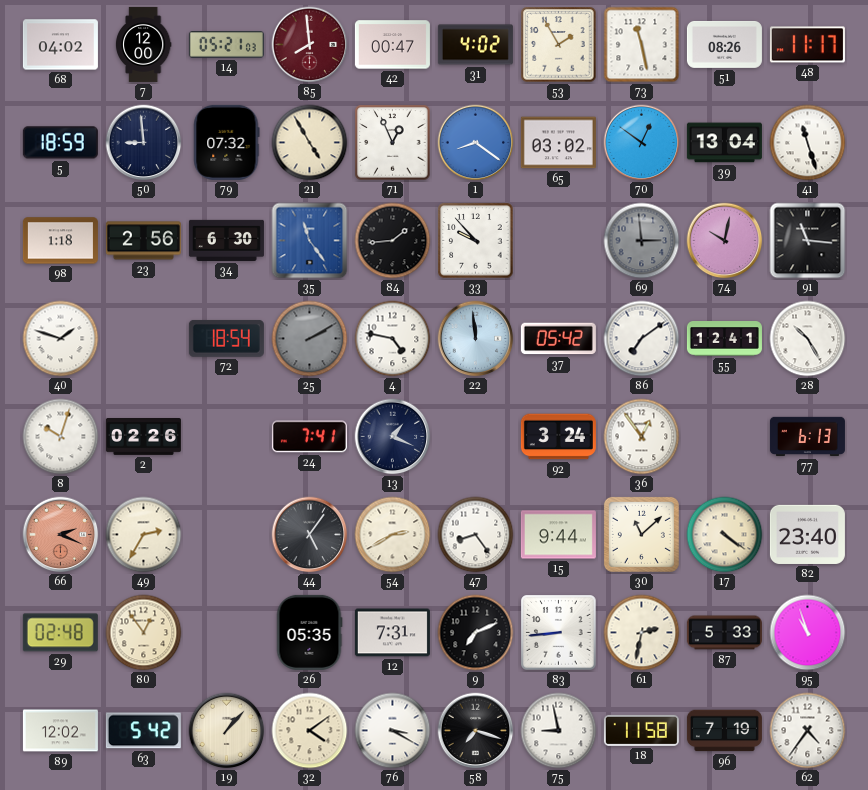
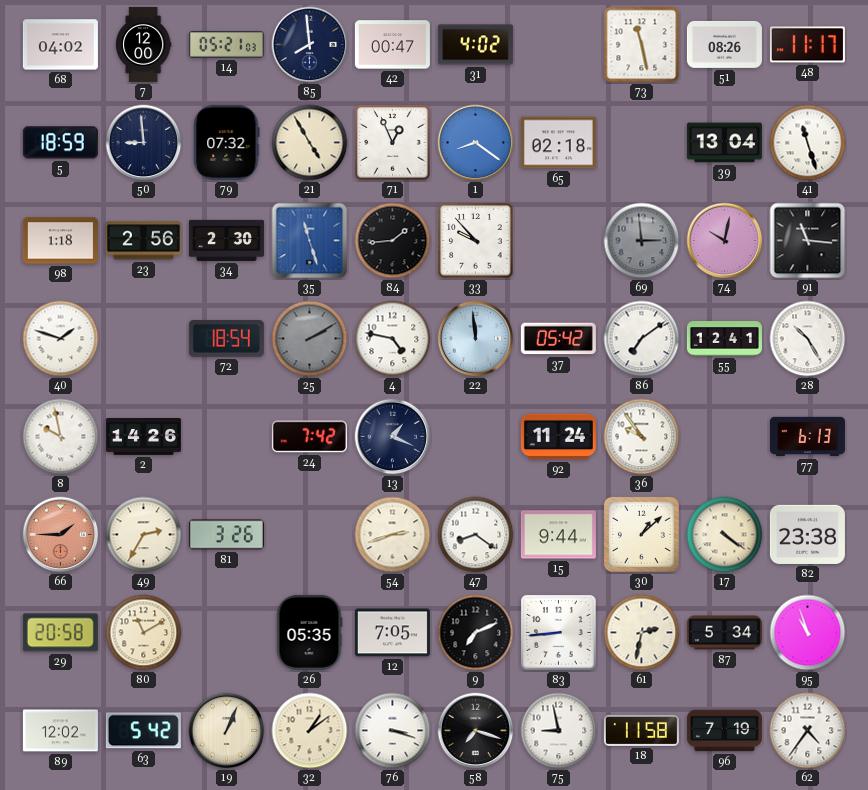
85 dial: burgundy -> navy (310, 45)
53: 1:55 -> none (559, 45)
65: 03:02 -> 02:18 (558, 143)
70: 12:51 -> none (642, 143)
34: 6:30 -> 2:30 (226, 240)
35: 11:24 -> 11:27 (310, 241)
8: 10:03 -> 9:58 (61, 437)
2: 02:26 -> 14:26 (143, 437)
24: 7:41 -> 7:42 (309, 437)
92: 3:24 -> 11:24 (558, 437)
36: 12:54 -> 9:54 (642, 437)
66: 2:19 -> 1:45 (61, 535)
81: none -> 3:26 (226, 535)
44: 5:06 -> none (310, 535)
54: 2:40 -> 2:42 (393, 535)
47: 8:24 -> 8:21 (476, 535)
30: 11:08 -> 1:08 (641, 534)
82: 23:40 -> 23:38 (807, 534)
29: 02:48 -> 20:58 (60, 633)
80: 12:54 -> 11:10 (144, 633)
12: 7:31 -> 7:05 (392, 633)
87: 5:33 -> 5:34 (724, 633)
19: 1:07 -> 1:04 (227, 731)
32: 4:09 -> 1:09 (310, 731)
76: 3:20 -> 3:18 (393, 731)
